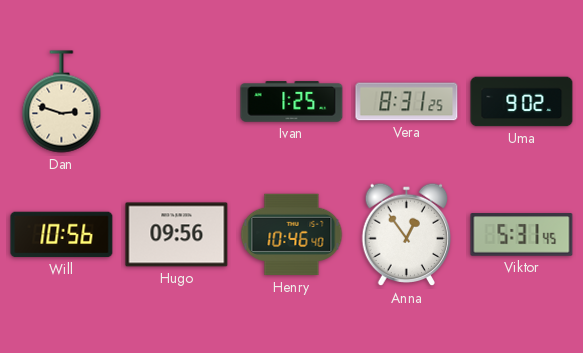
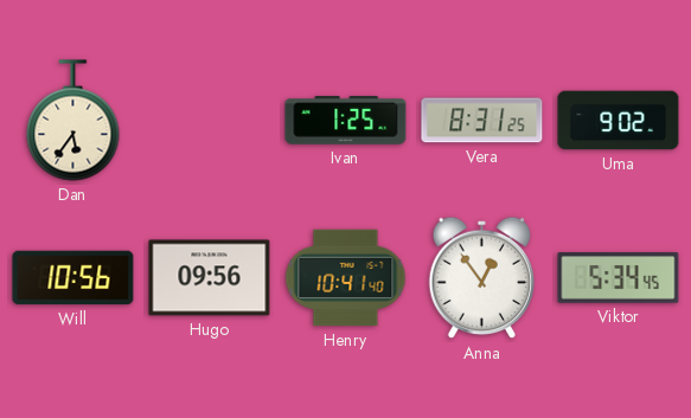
Dan: 2:48 -> 5:36 (73, 121)
Henry: 10:46 -> 10:41 (346, 278)
Viktor: 5:31 -> 5:34 (619, 278)
